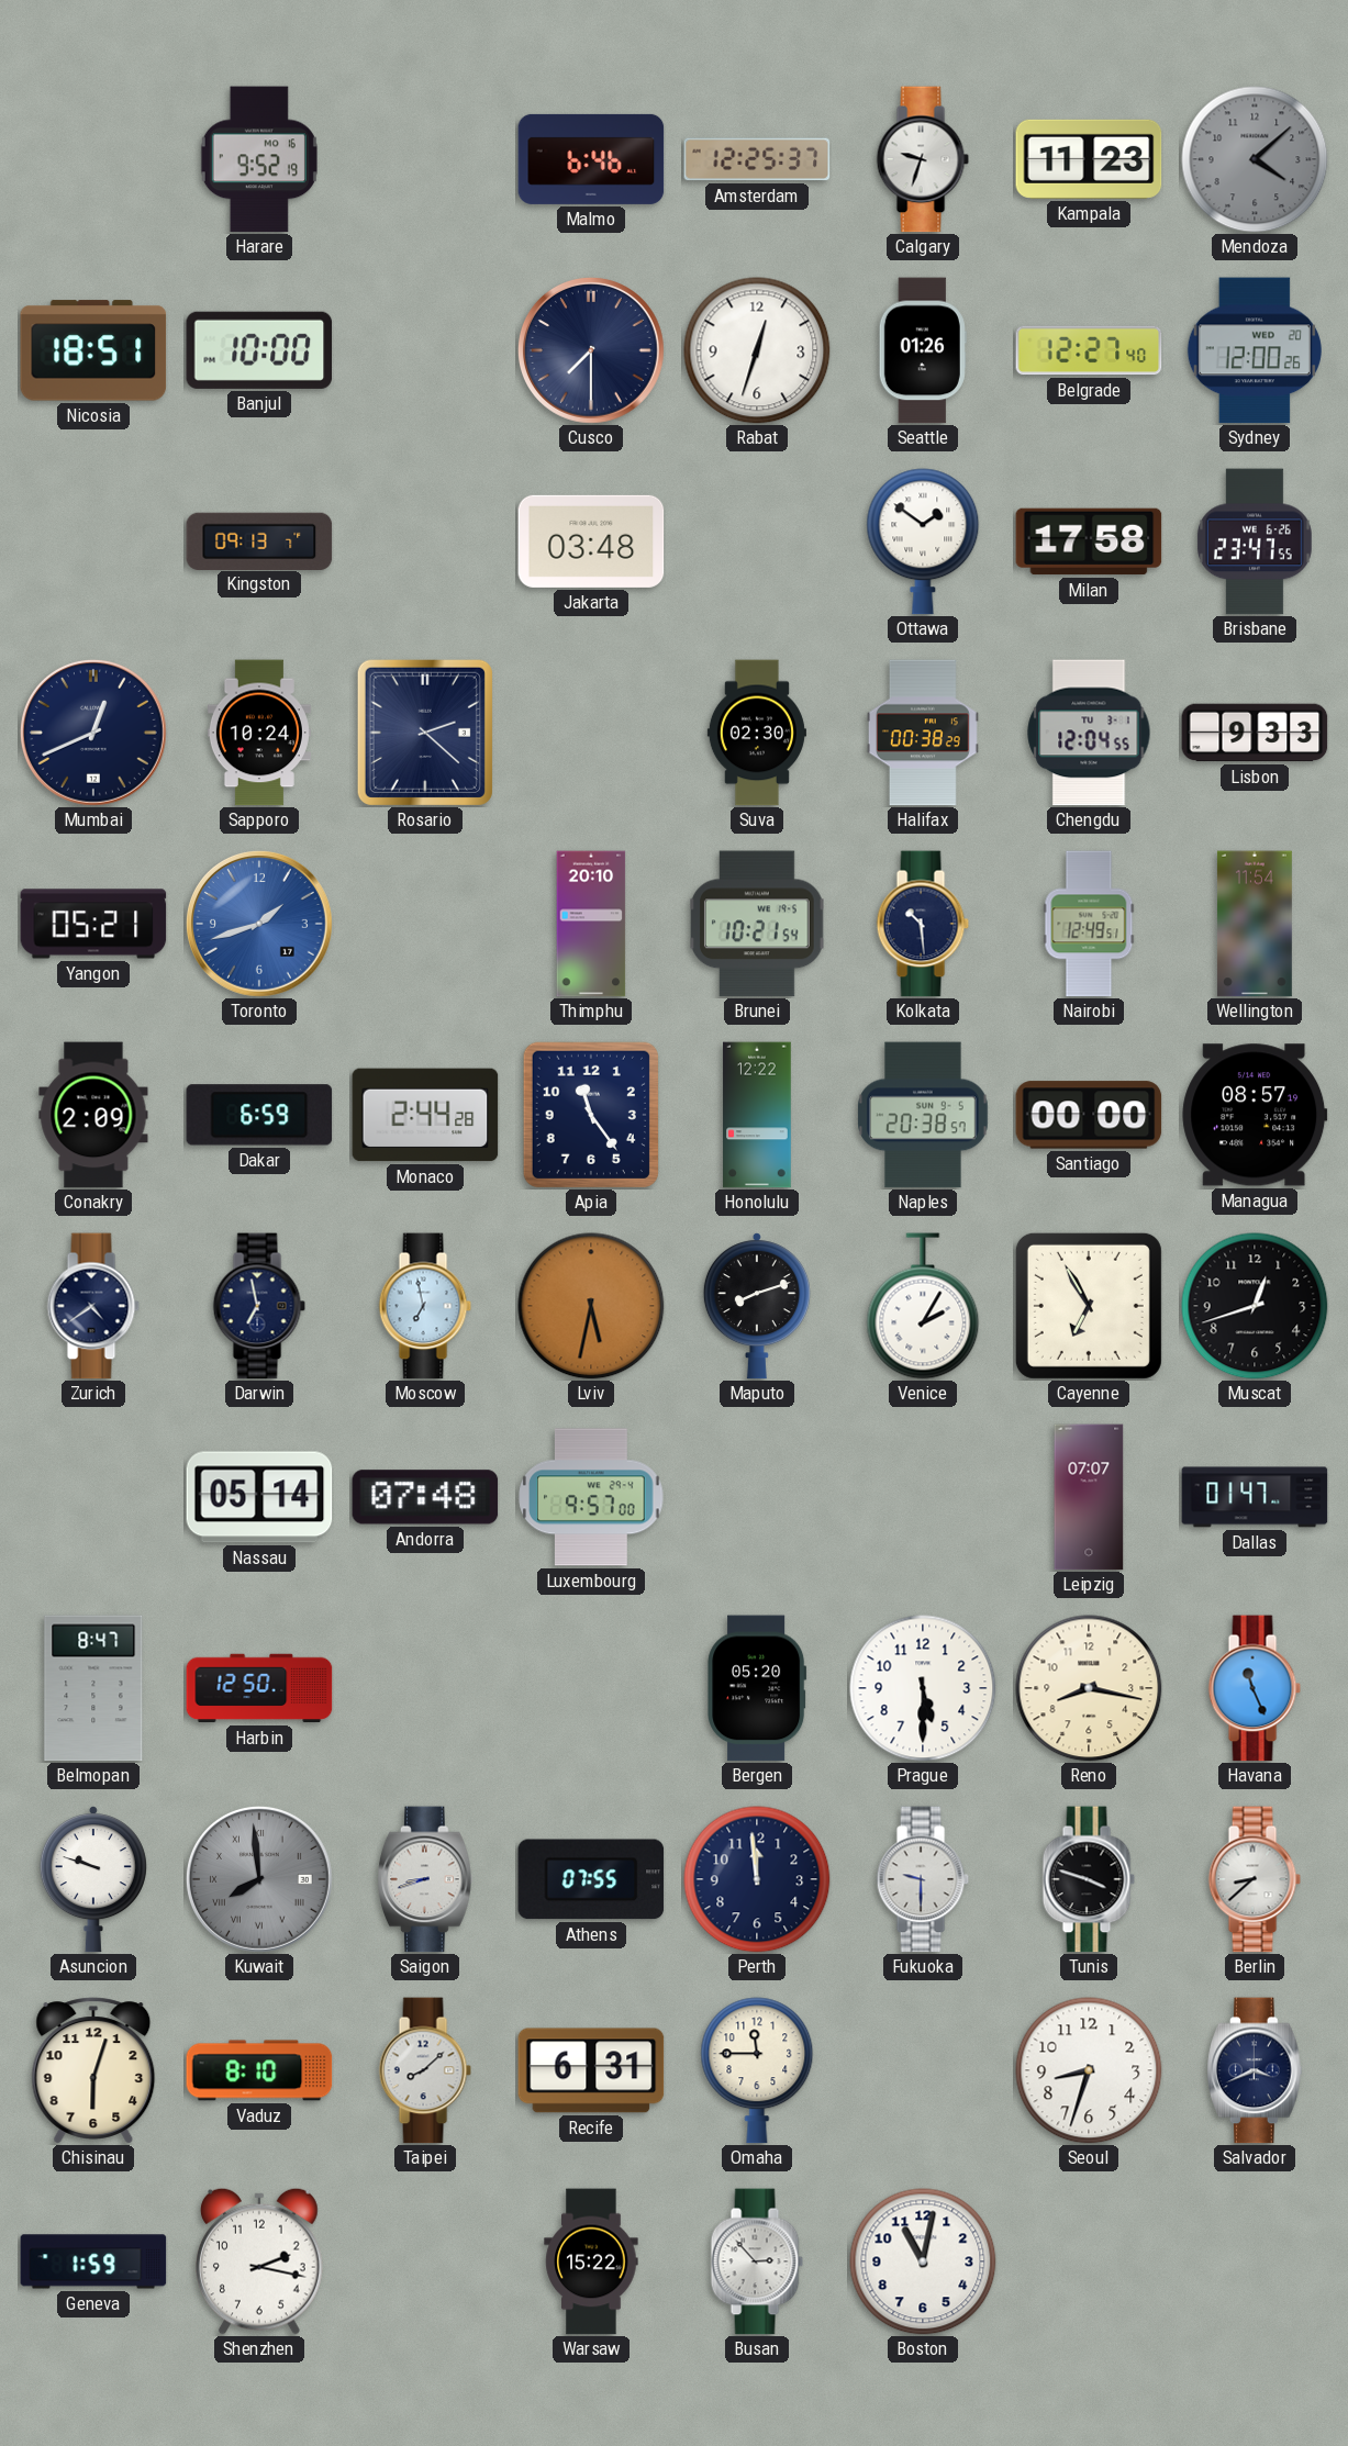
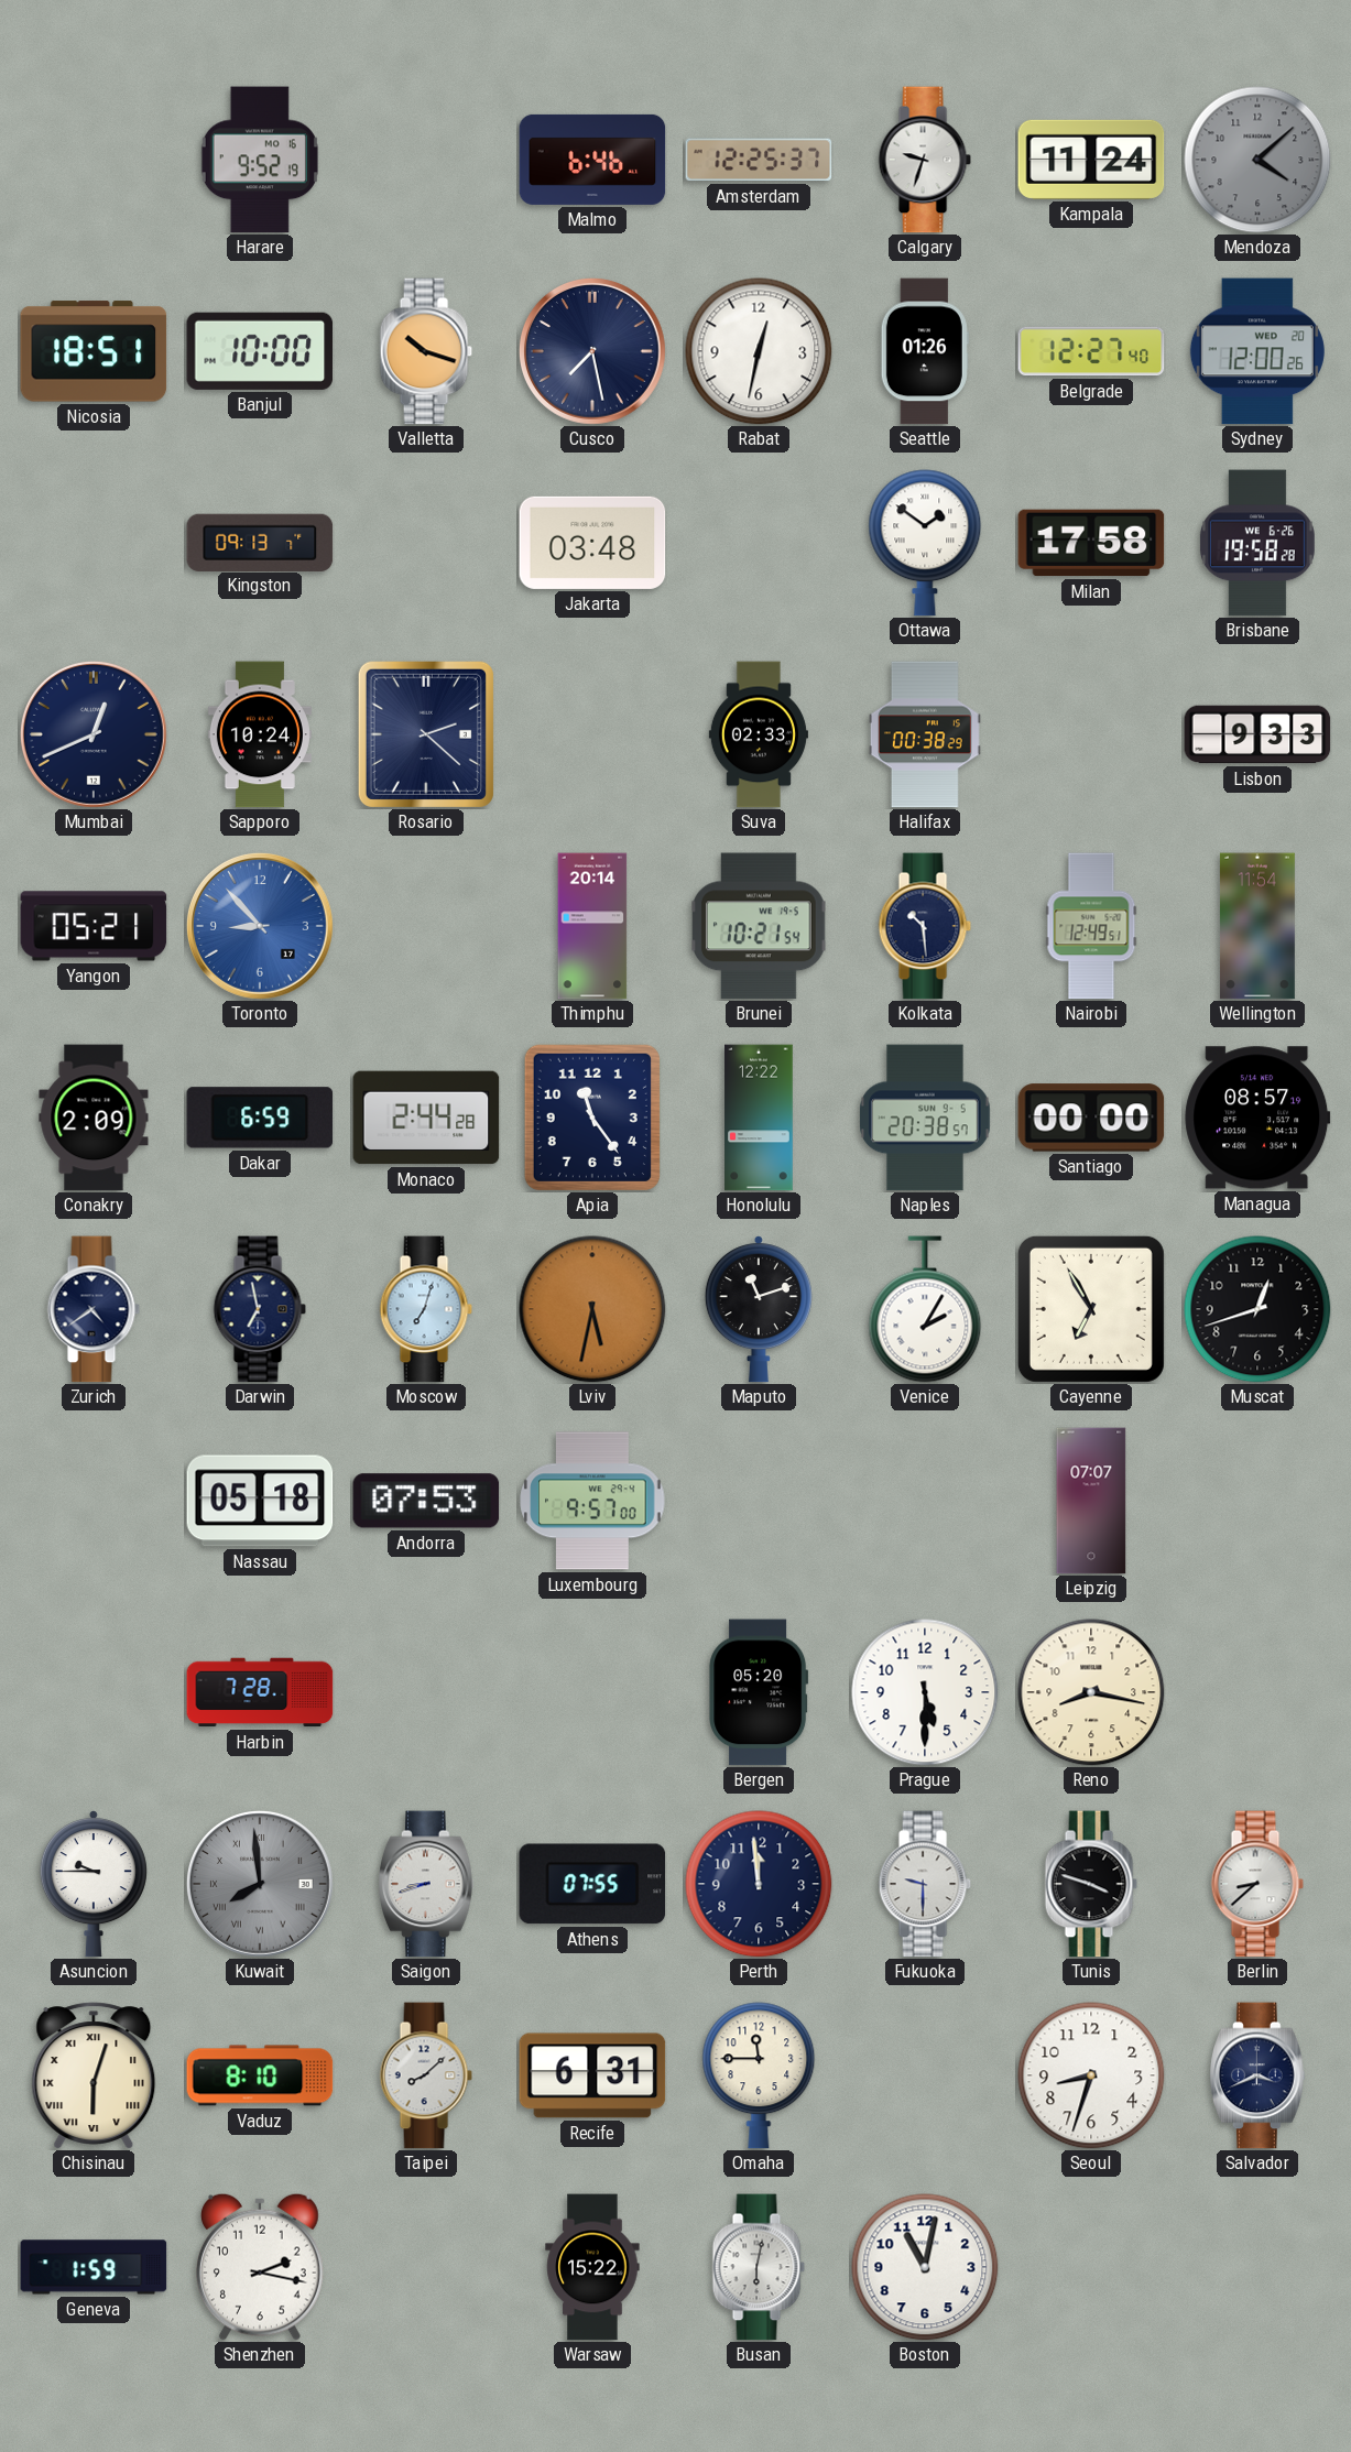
Kampala: 11:23 -> 11:24 (1091, 160)
Valletta: none -> 10:18 (426, 351)
Cusco: 7:30 -> 7:28 (592, 351)
Rabat: 12:33 -> 12:32 (759, 351)
Brisbane: 23:47 -> 19:58 (1257, 543)
Suva: 02:30 -> 02:33 (759, 734)
Chengdu: 12:04 -> none (1089, 733)
Toronto: 1:42 -> 8:53 (260, 926)
Thimphu: 20:10 -> 20:14 (592, 926)
Moscow: 6:58 -> 7:03 (426, 1309)
Maputo: 8:12 -> 11:12 (759, 1309)
Nassau: 05:14 -> 05:18 (260, 1501)
Andorra: 07:48 -> 07:53 (426, 1501)
Dallas: 01:47 -> none (1255, 1497)
Belmopan: 8:47 -> none (93, 1688)
Harbin: 12:50 -> 7:28 (260, 1692)
Havana: 11:26 -> none (1255, 1688)
Asuncion: 9:48 -> 9:45 (94, 1884)
Chisinau numerals: Arabic -> Roman (94, 2075)
Busan: 2:53 -> 6:02 (759, 2267)
